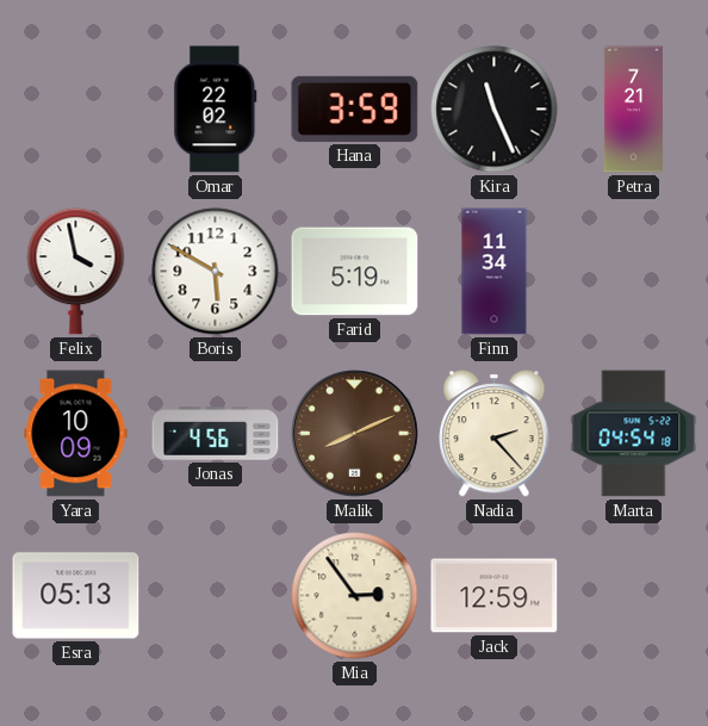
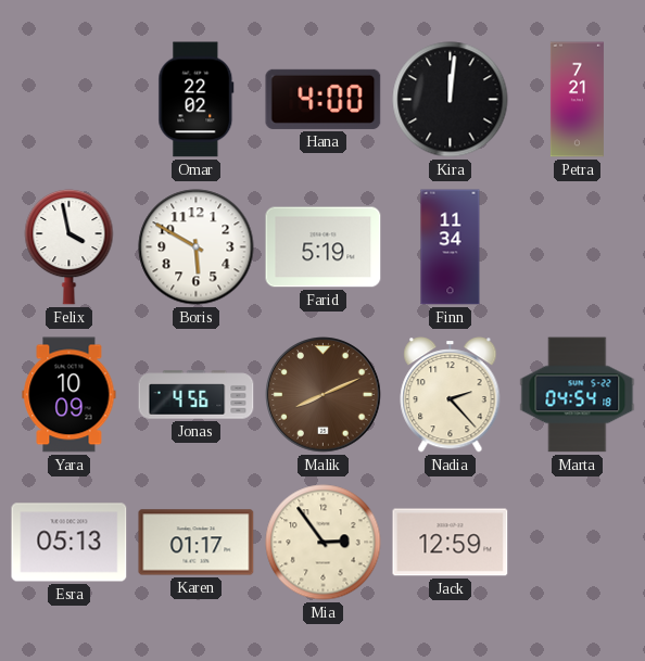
Hana: 3:59 -> 4:00 (324, 99)
Kira: 11:26 -> 12:01 (451, 100)
Karen: none -> 01:17 (197, 543)
